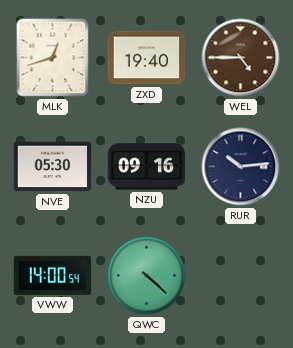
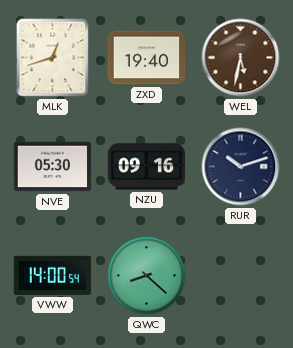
WEL: 4:45 -> 5:32 (241, 58)
RUR: 10:14 -> 10:12 (241, 167)
QWC: 4:22 -> 8:22 (147, 276)
